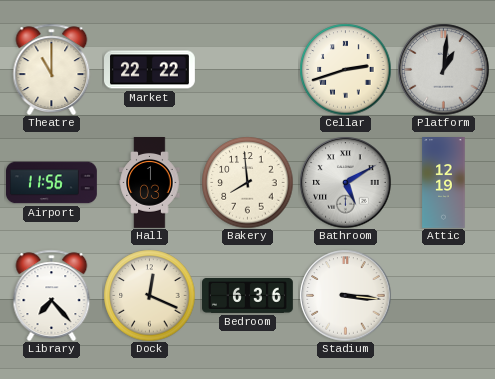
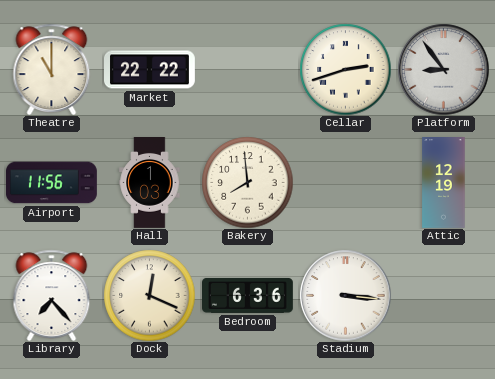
Platform: 1:01 -> 8:54 (443, 69)
Bathroom: 5:10 -> none (345, 182)
